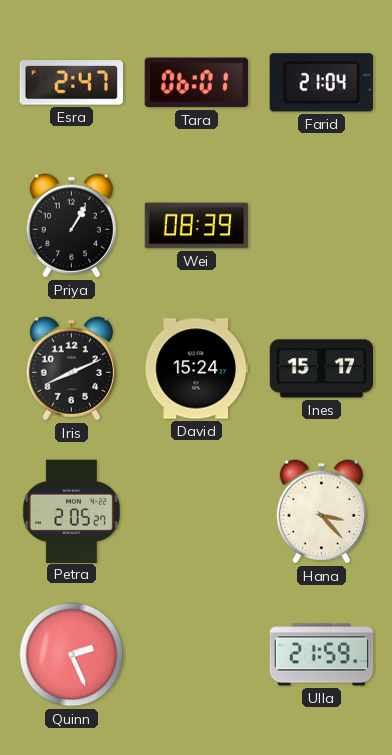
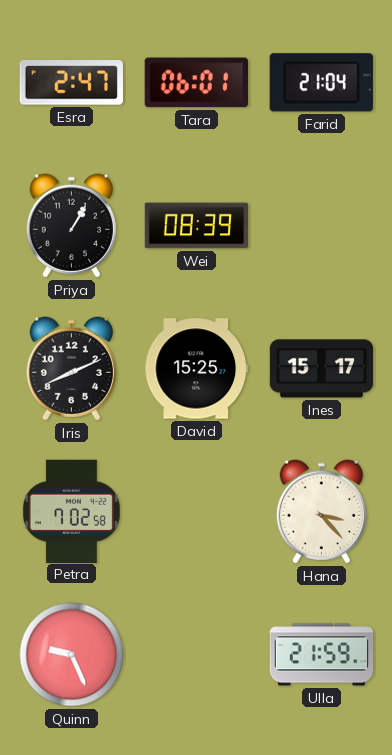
David: 15:24 -> 15:25 (196, 369)
Petra: 2:05 -> 7:02 (71, 511)
Quinn: 2:26 -> 9:26 (72, 655)
